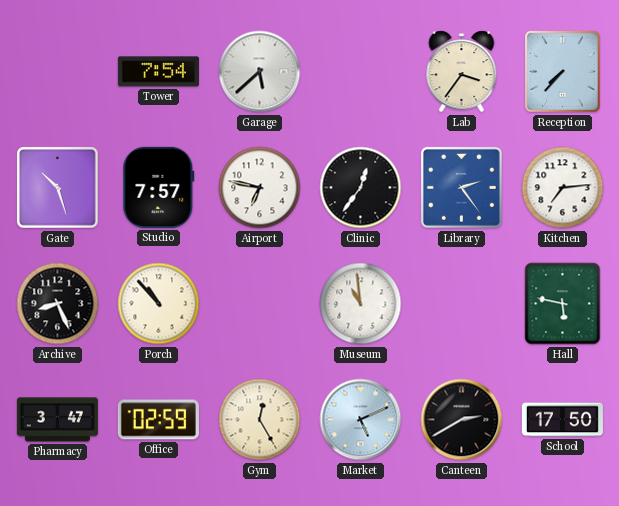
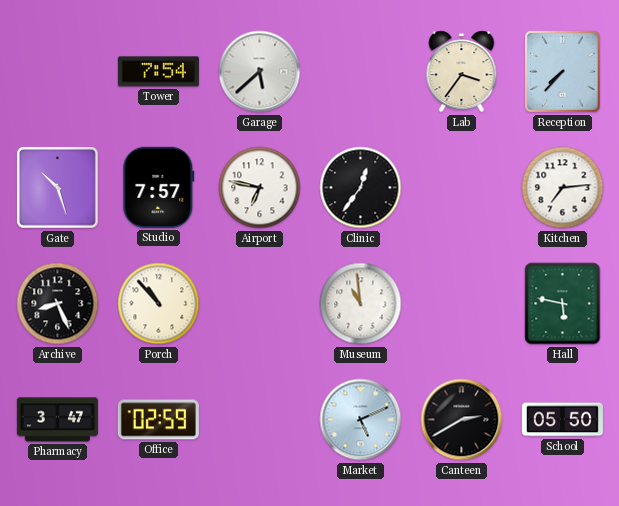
Library: 2:24 -> none (461, 187)
Gym: 12:25 -> none (260, 420)
School: 17:50 -> 05:50 (562, 420)
